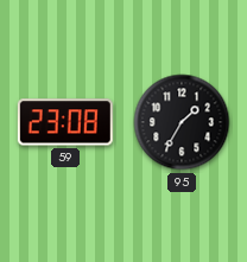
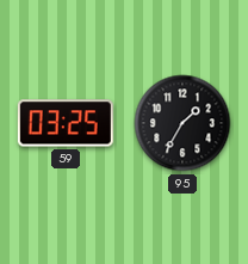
59: 23:08 -> 03:25 (66, 123)
